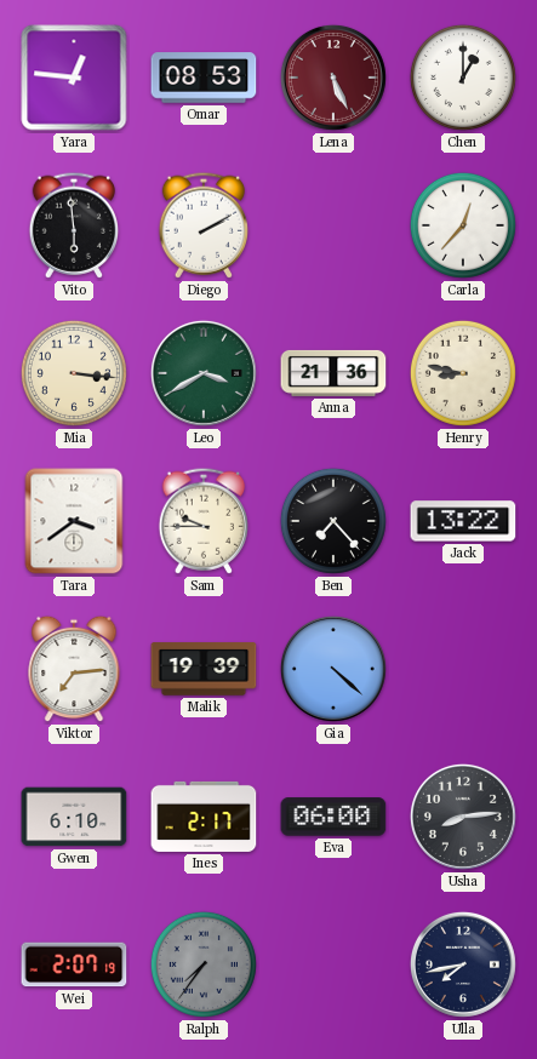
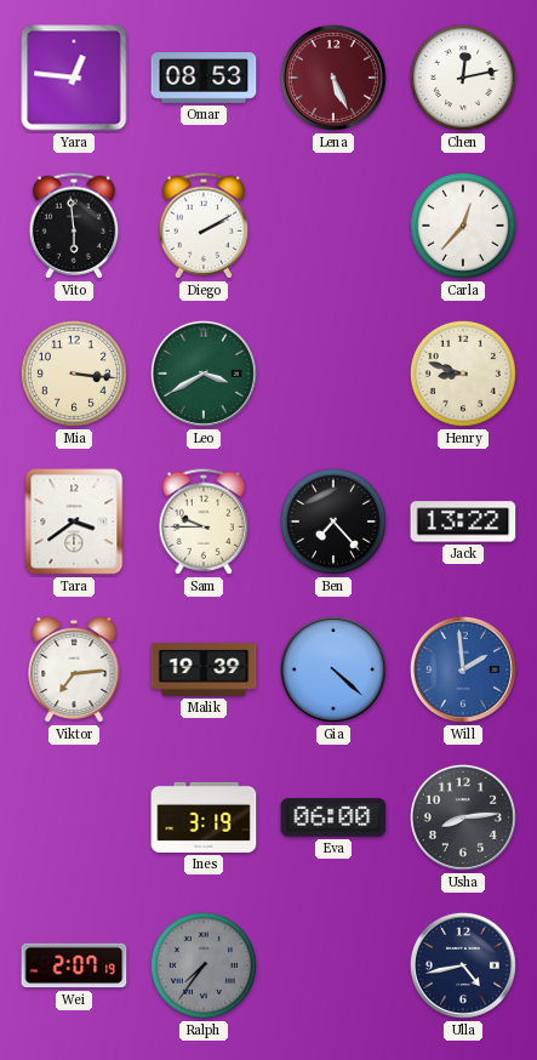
Chen: 1:00 -> 12:13 (463, 78)
Anna: 21:36 -> none (333, 373)
Henry: 8:47 -> 8:48 (463, 374)
Will: none -> 1:59 (463, 669)
Gwen: 6:10 -> none (74, 817)
Ines: 2:17 -> 3:19 (204, 817)
Ulla: 7:43 -> 4:43 (463, 965)
